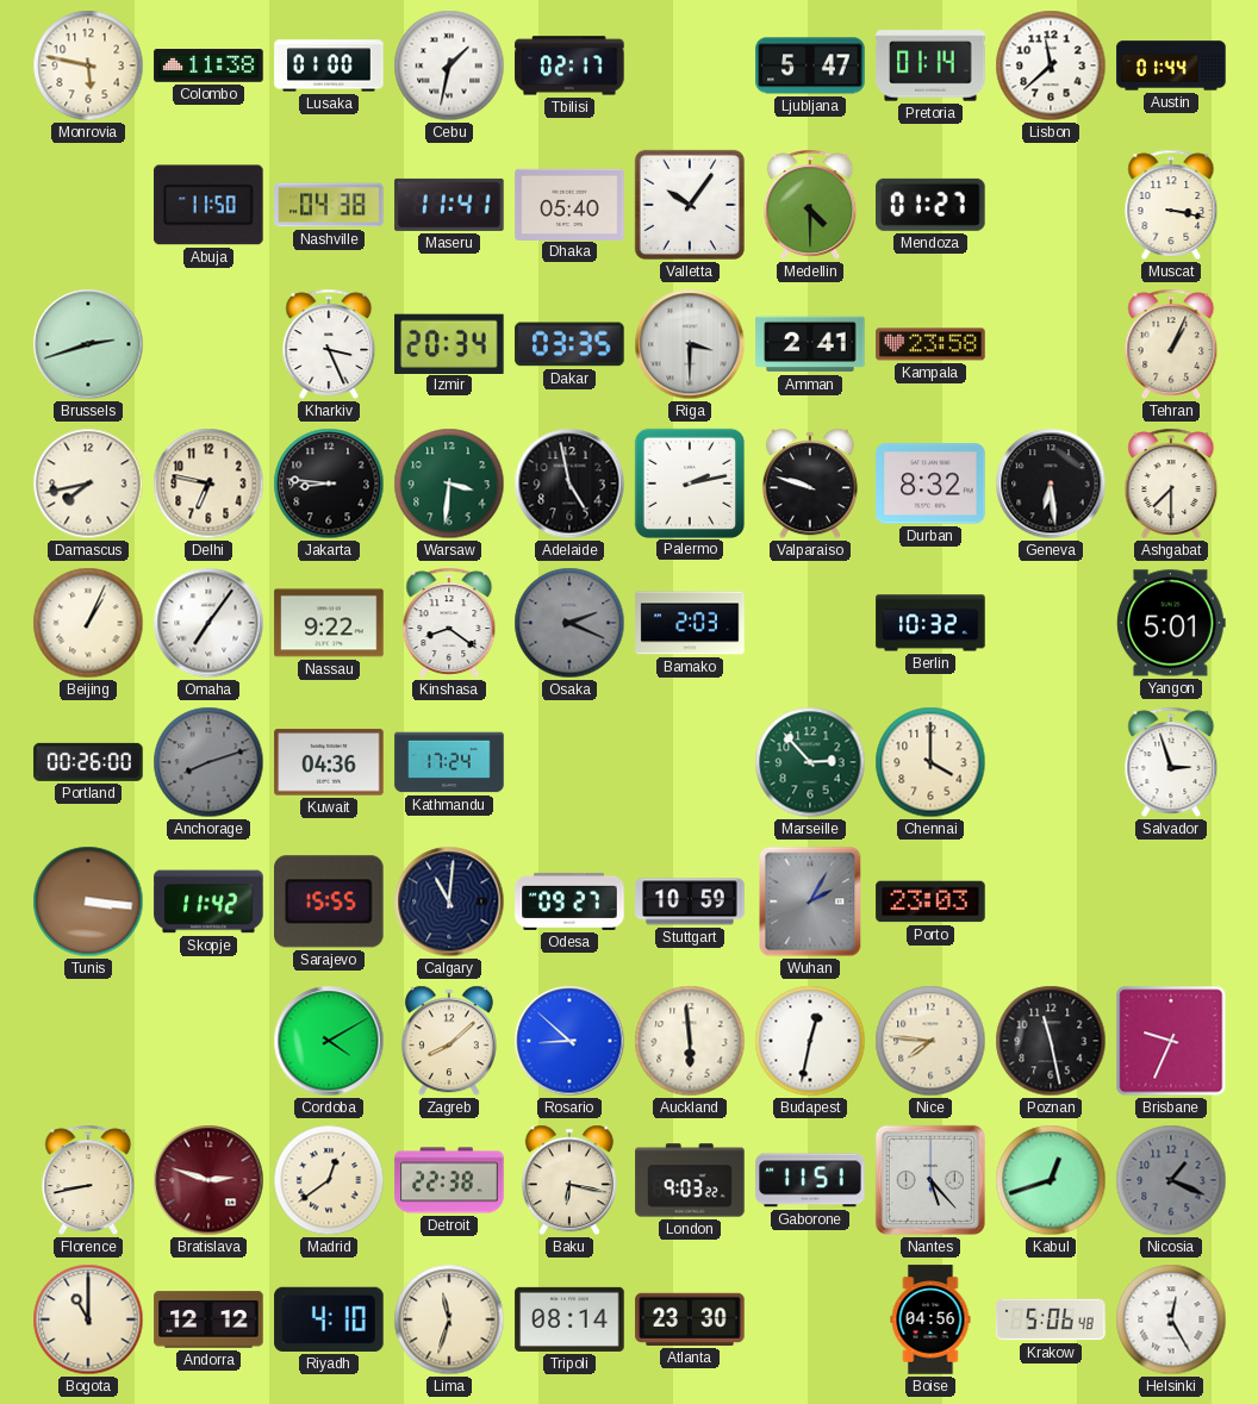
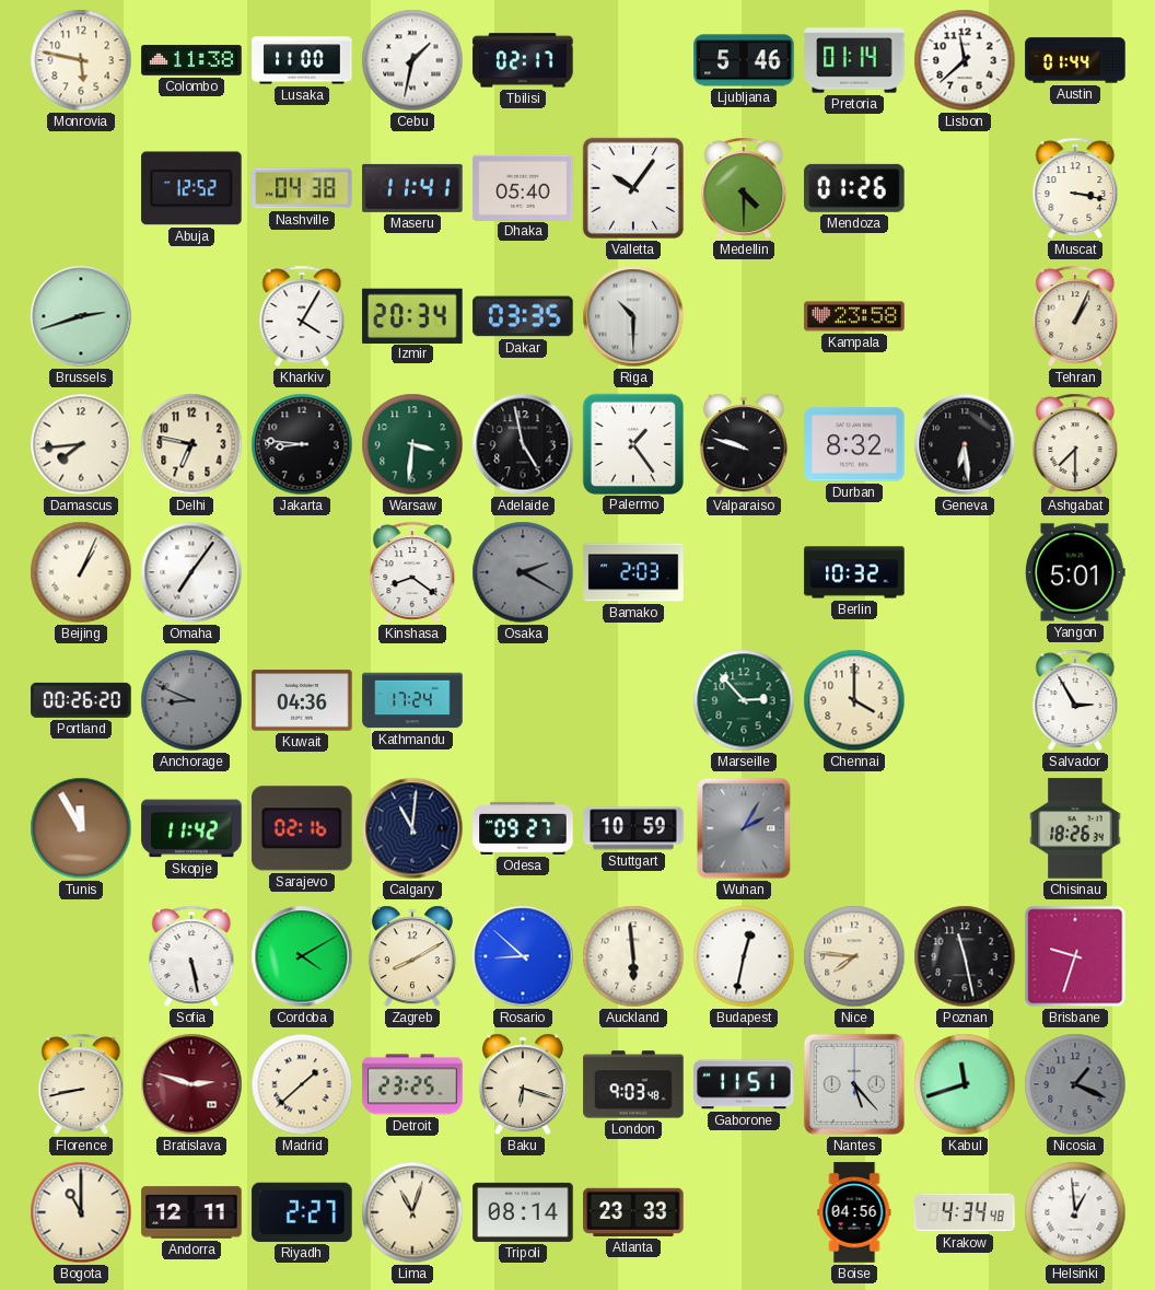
Lusaka: 01:00 -> 11:00 (302, 60)
Ljubljana: 5:47 -> 5:46 (744, 60)
Abuja: 11:50 -> 12:52 (191, 188)
Mendoza: 01:27 -> 01:26 (854, 188)
Kharkiv: 3:26 -> 4:05 (302, 316)
Riga: 3:30 -> 10:30 (633, 316)
Amman: 2:41 -> none (810, 344)
Damascus: 7:43 -> 7:44 (81, 444)
Palermo: 2:13 -> 1:24 (632, 443)
Nassau: 9:22 -> none (329, 623)
Osaka: 2:19 -> 2:20 (523, 572)
Portland: 00:26:00 -> 00:26:20 (81, 700)
Anchorage: 8:12 -> 8:49 (191, 700)
Salvador: 2:57 -> 2:55 (1075, 700)
Tunis: 3:16 -> 11:55 (81, 828)
Sarajevo: 15:55 -> 02:16 (303, 828)
Porto: 23:03 -> none (930, 901)
Chisinau: none -> 18:26 (1075, 828)
Sofia: none -> 5:28 (191, 956)
Zagreb: 8:08 -> 8:10 (412, 956)
Brisbane: 9:34 -> 9:33 (1075, 956)
Madrid: 12:39 -> 1:38 (302, 1084)
Detroit: 22:38 -> 23:25 (412, 1084)
Baku: 6:17 -> 6:18 (523, 1084)
London: 9:03:22 -> 9:03:48 (633, 1084)
Kabul: 12:42 -> 11:42 (965, 1084)
Andorra: 12:12 -> 12:11 (191, 1212)
Riyadh: 4:10 -> 2:27 (302, 1212)
Lima: 11:33 -> 11:03 (412, 1212)
Atlanta: 23:30 -> 23:33 (633, 1212)
Krakow: 5:06 -> 4:34 (965, 1212)
Helsinki: 12:25 -> 12:59 (1075, 1212)
